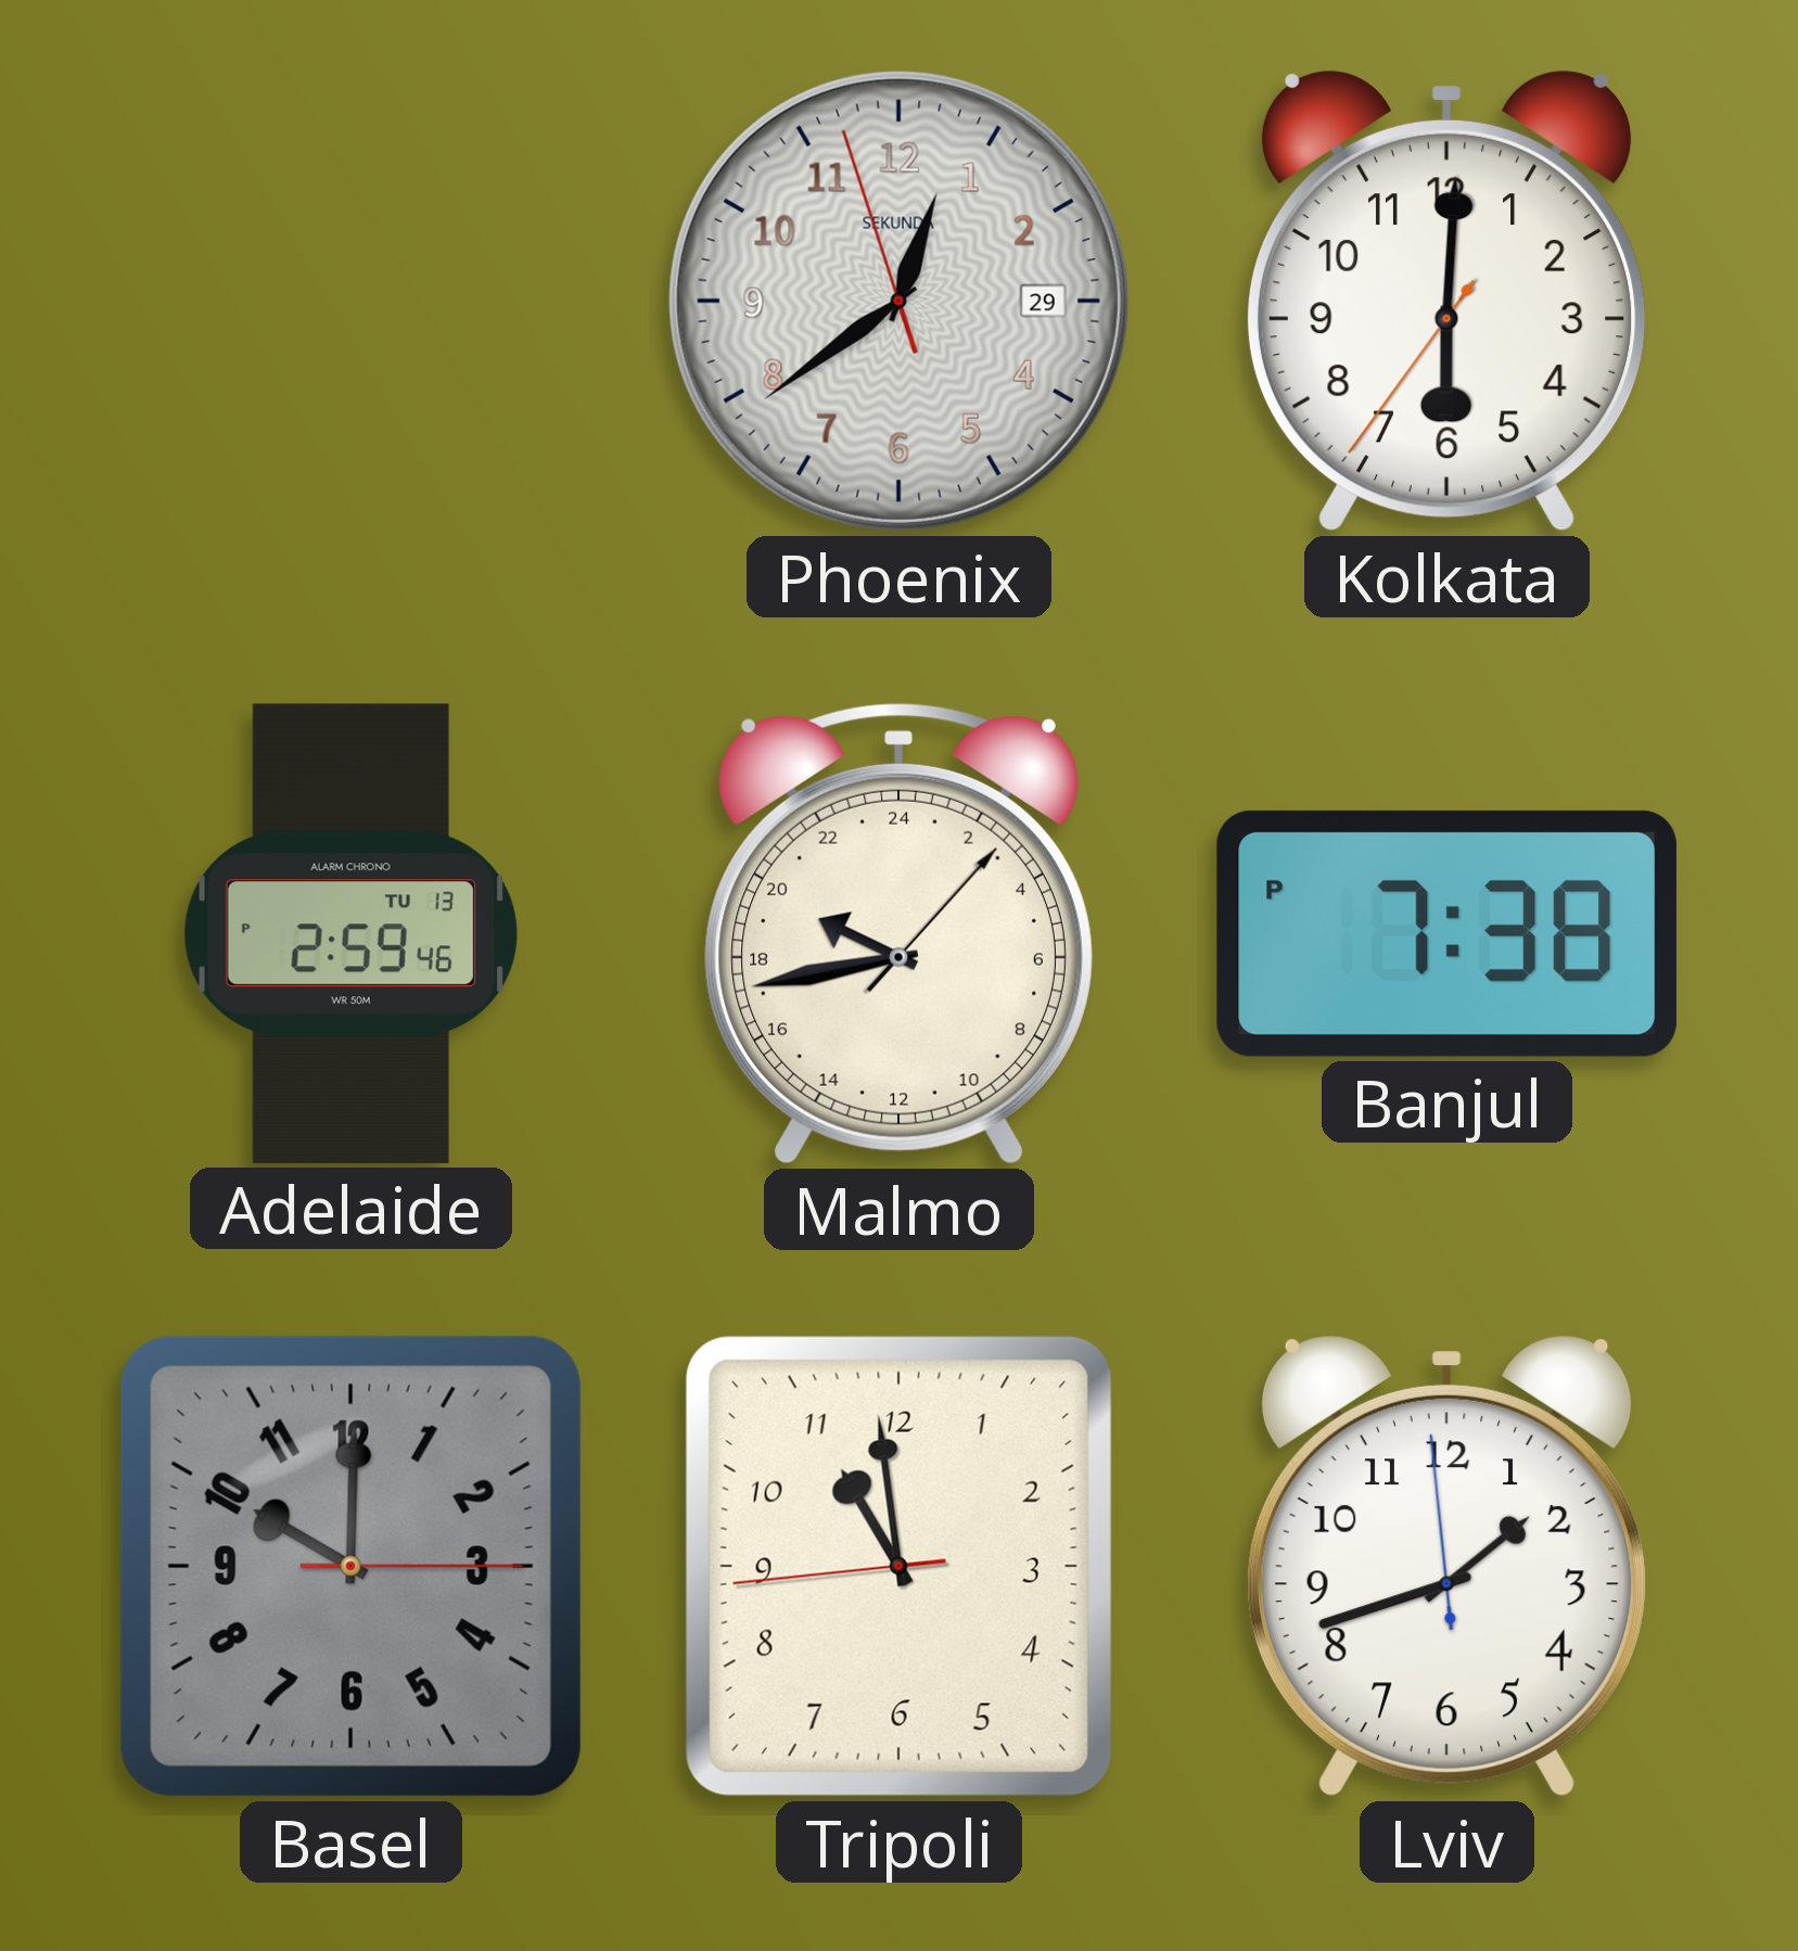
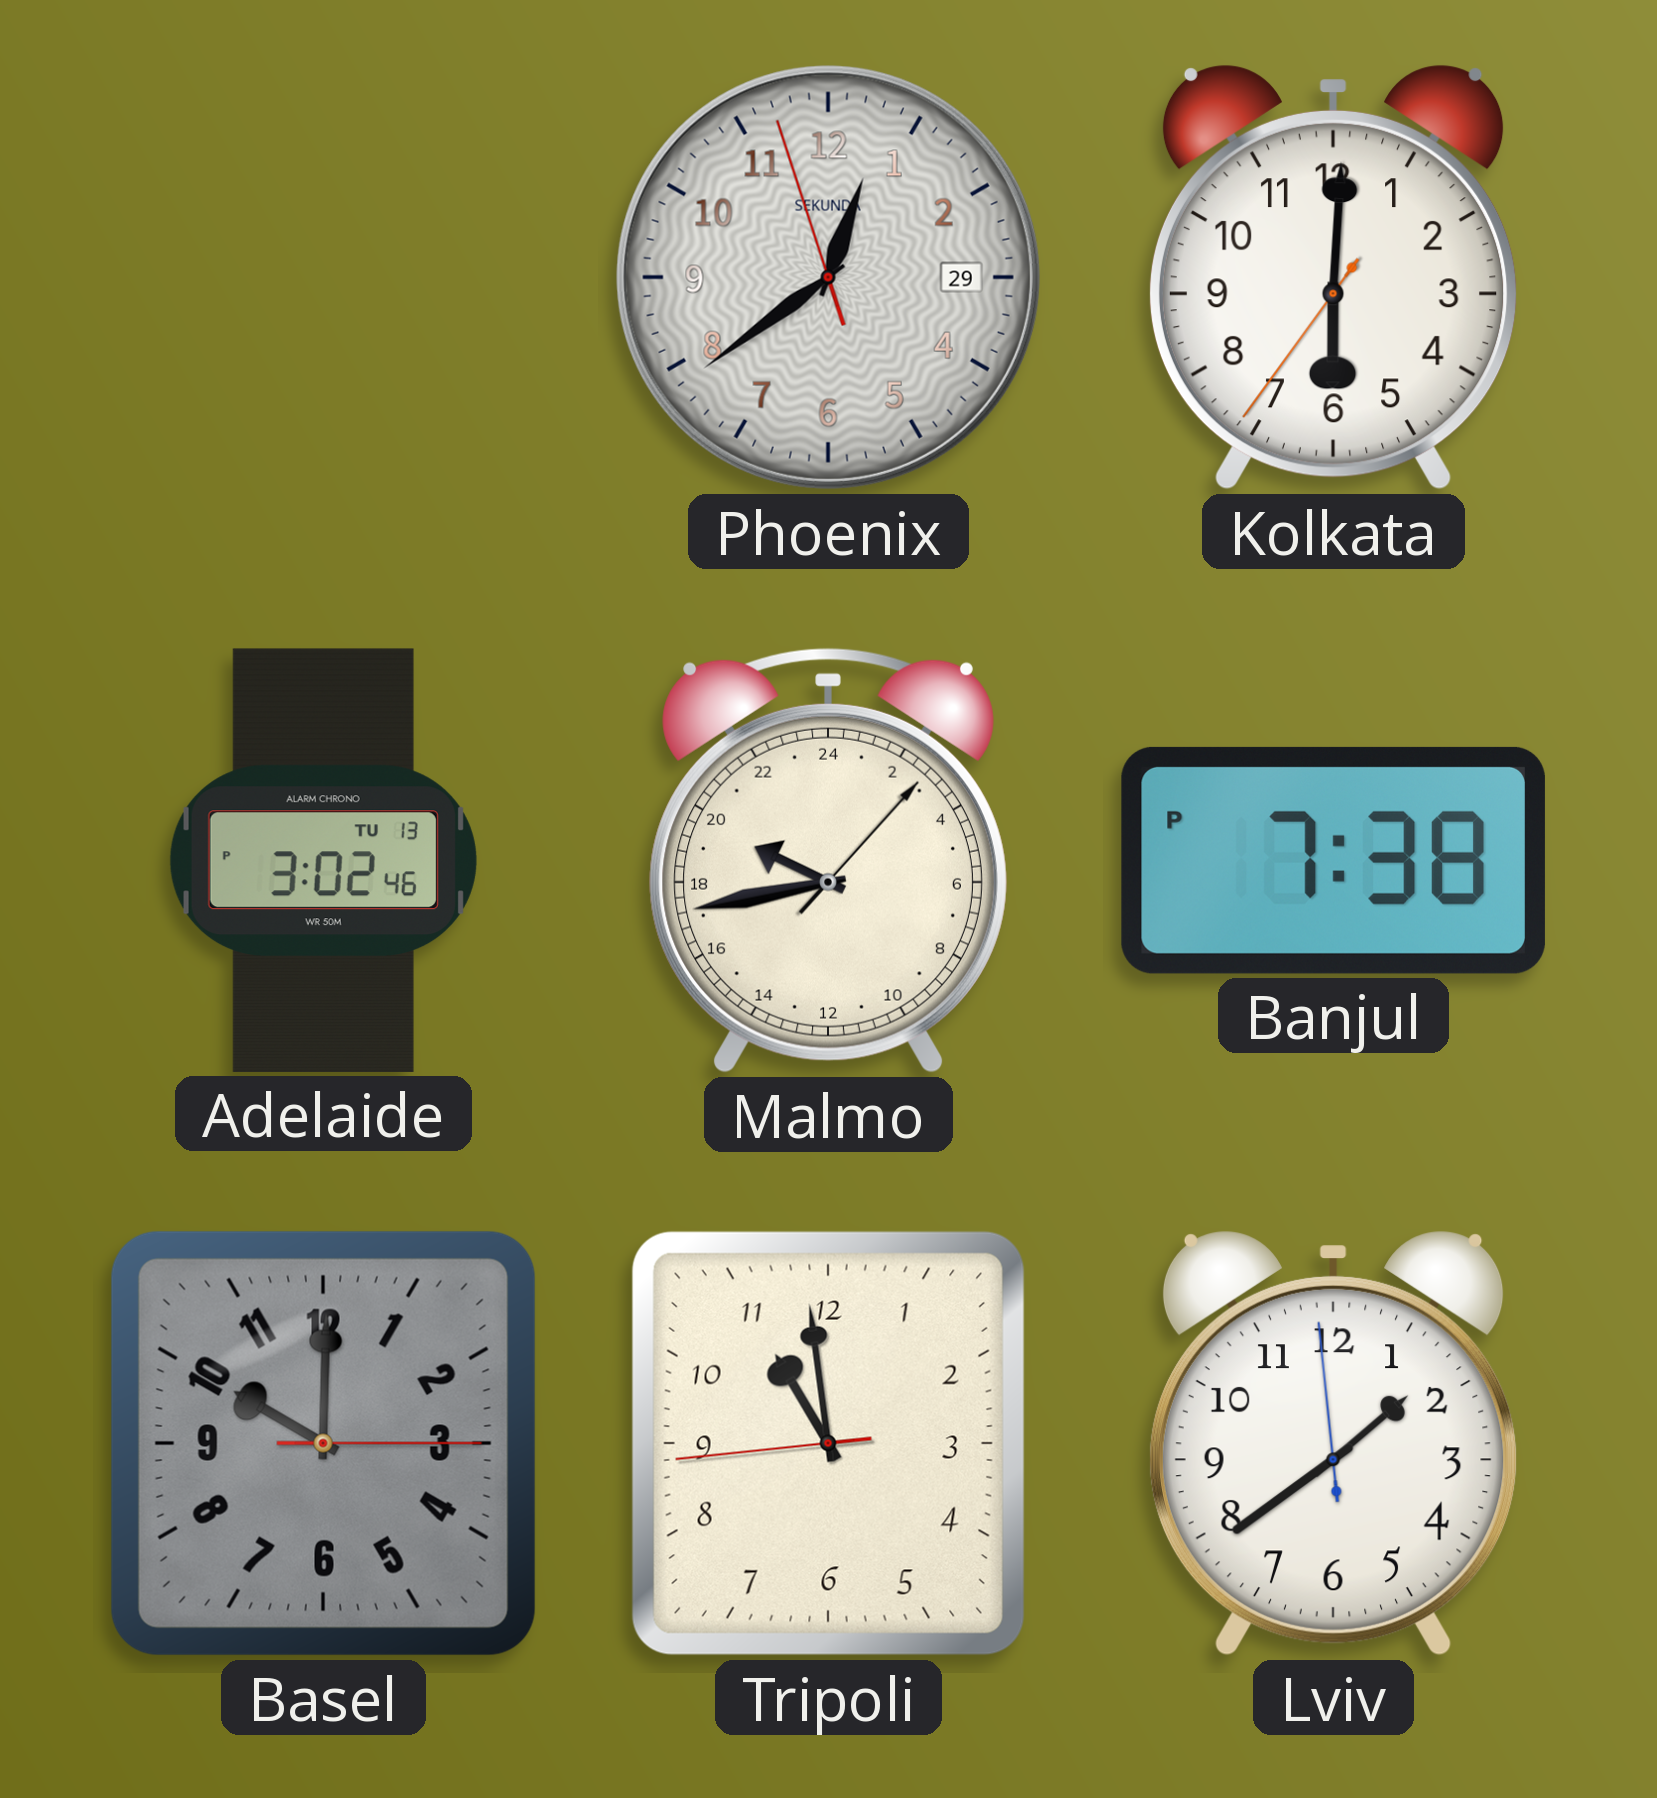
Adelaide: 2:59 -> 3:02 (323, 860)
Lviv: 1:41 -> 1:38 (1333, 1443)
